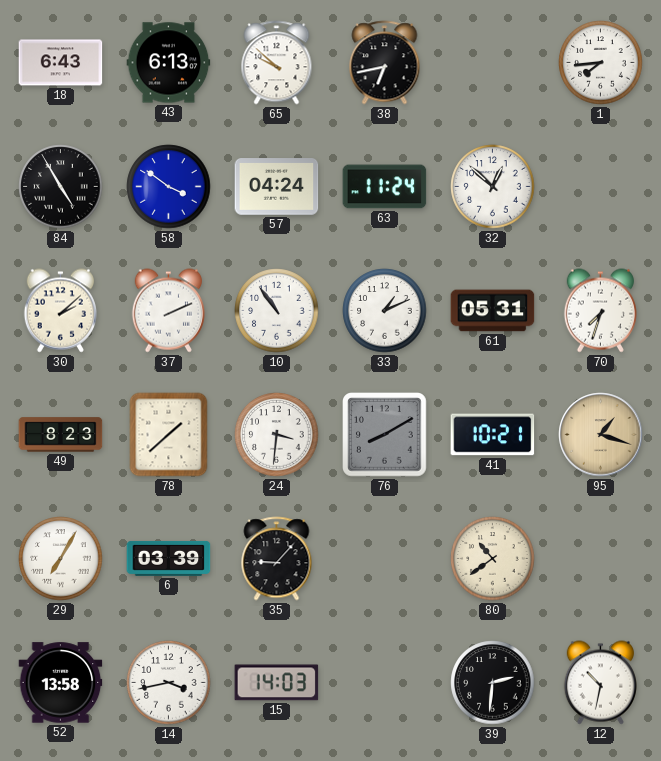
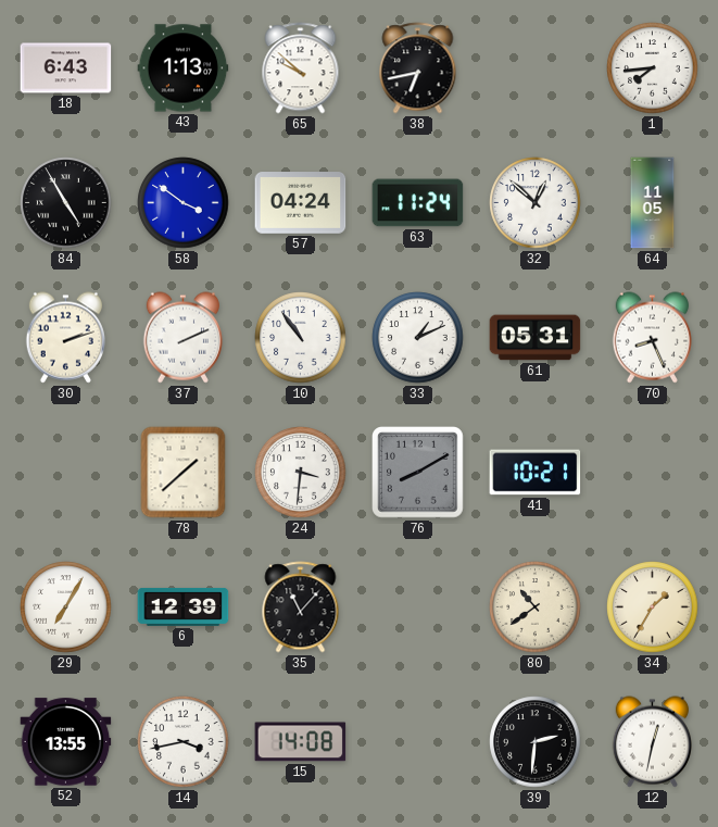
43: 6:13 -> 1:13 (184, 68)
64: none -> 11:05 (653, 203)
30: 2:08 -> 2:12 (65, 338)
70: 7:33 -> 8:26 (652, 338)
49: 8:23 -> none (61, 435)
95: 1:18 -> none (601, 435)
6: 03:39 -> 12:39 (184, 606)
35: 9:07 -> 11:07 (301, 607)
34: none -> 1:35 (653, 607)
52: 13:58 -> 13:55 (66, 742)
15: 14:03 -> 14:08 (301, 742)
12: 10:32 -> 12:32 (652, 742)
